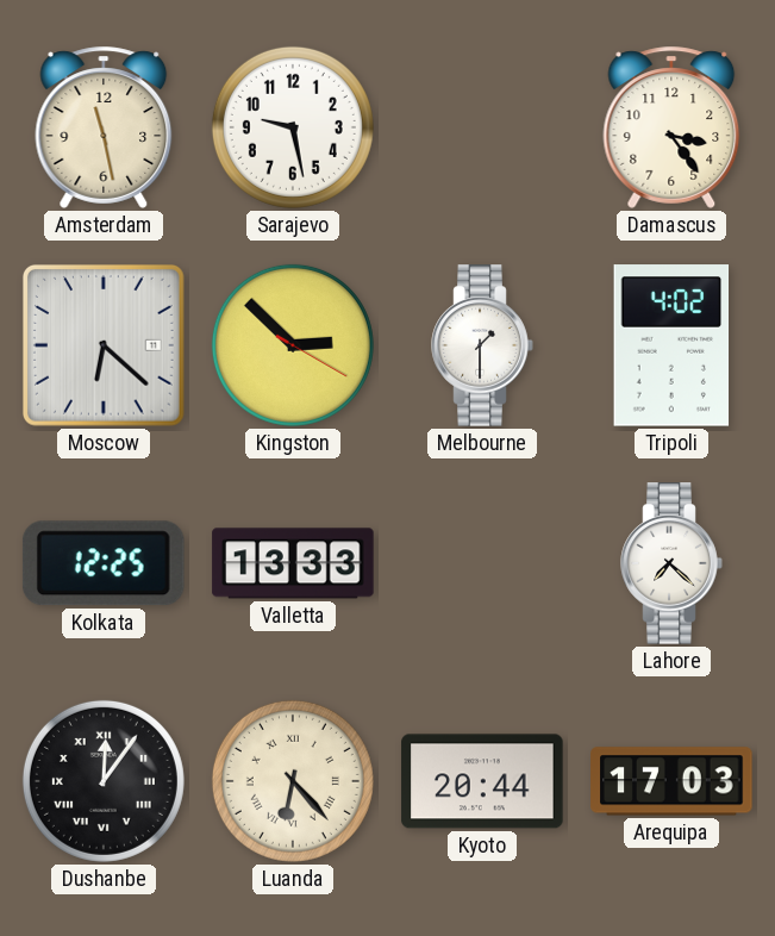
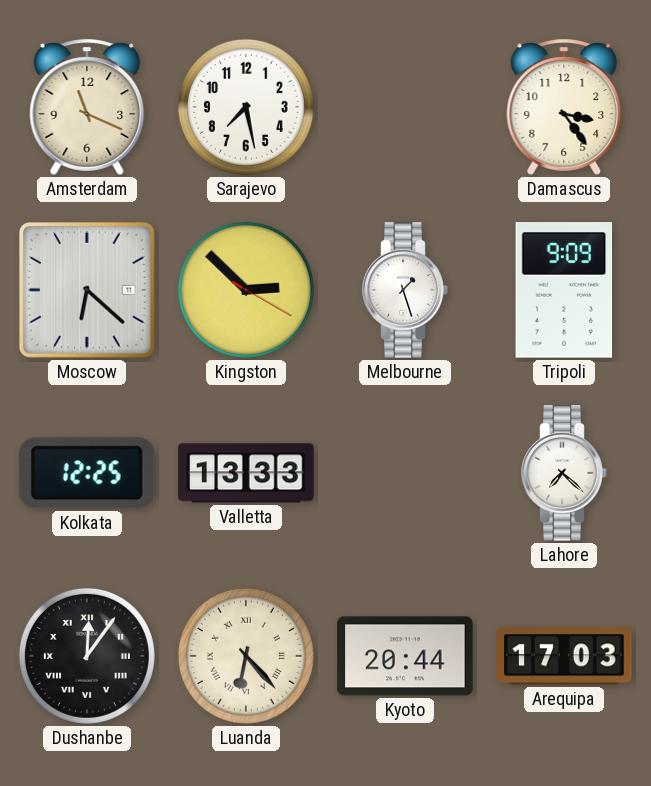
Amsterdam: 11:28 -> 11:19 (87, 107)
Sarajevo: 9:28 -> 7:28 (246, 107)
Melbourne: 1:30 -> 1:27 (405, 290)
Tripoli: 4:02 -> 9:09 (564, 290)
